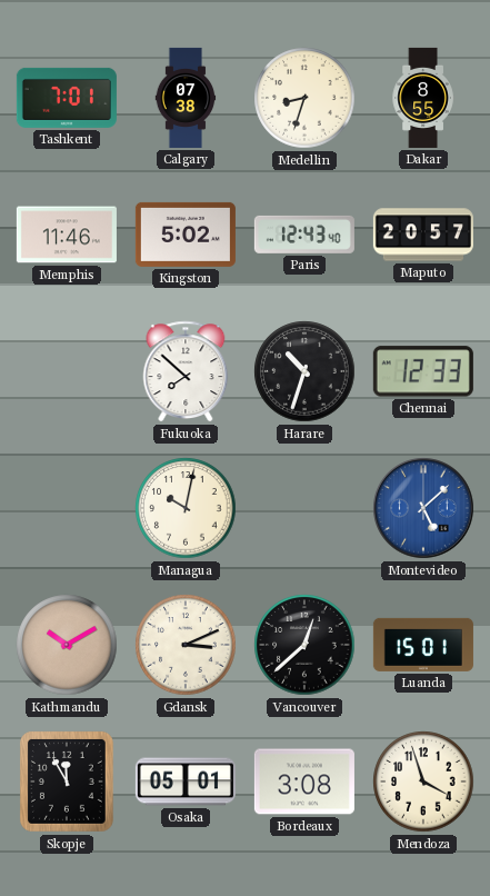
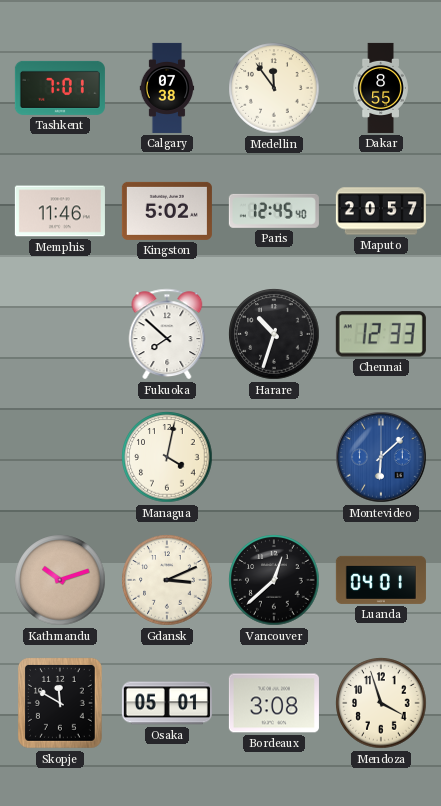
Medellin: 8:33 -> 11:54 (274, 88)
Paris: 12:43 -> 12:45 (274, 211)
Managua: 10:02 -> 4:02 (167, 457)
Montevideo: 5:08 -> 6:08 (381, 457)
Kathmandu: 10:10 -> 10:12 (60, 580)
Luanda: 15:01 -> 04:01 (381, 580)
Skopje: 11:55 -> 11:50 (60, 704)
